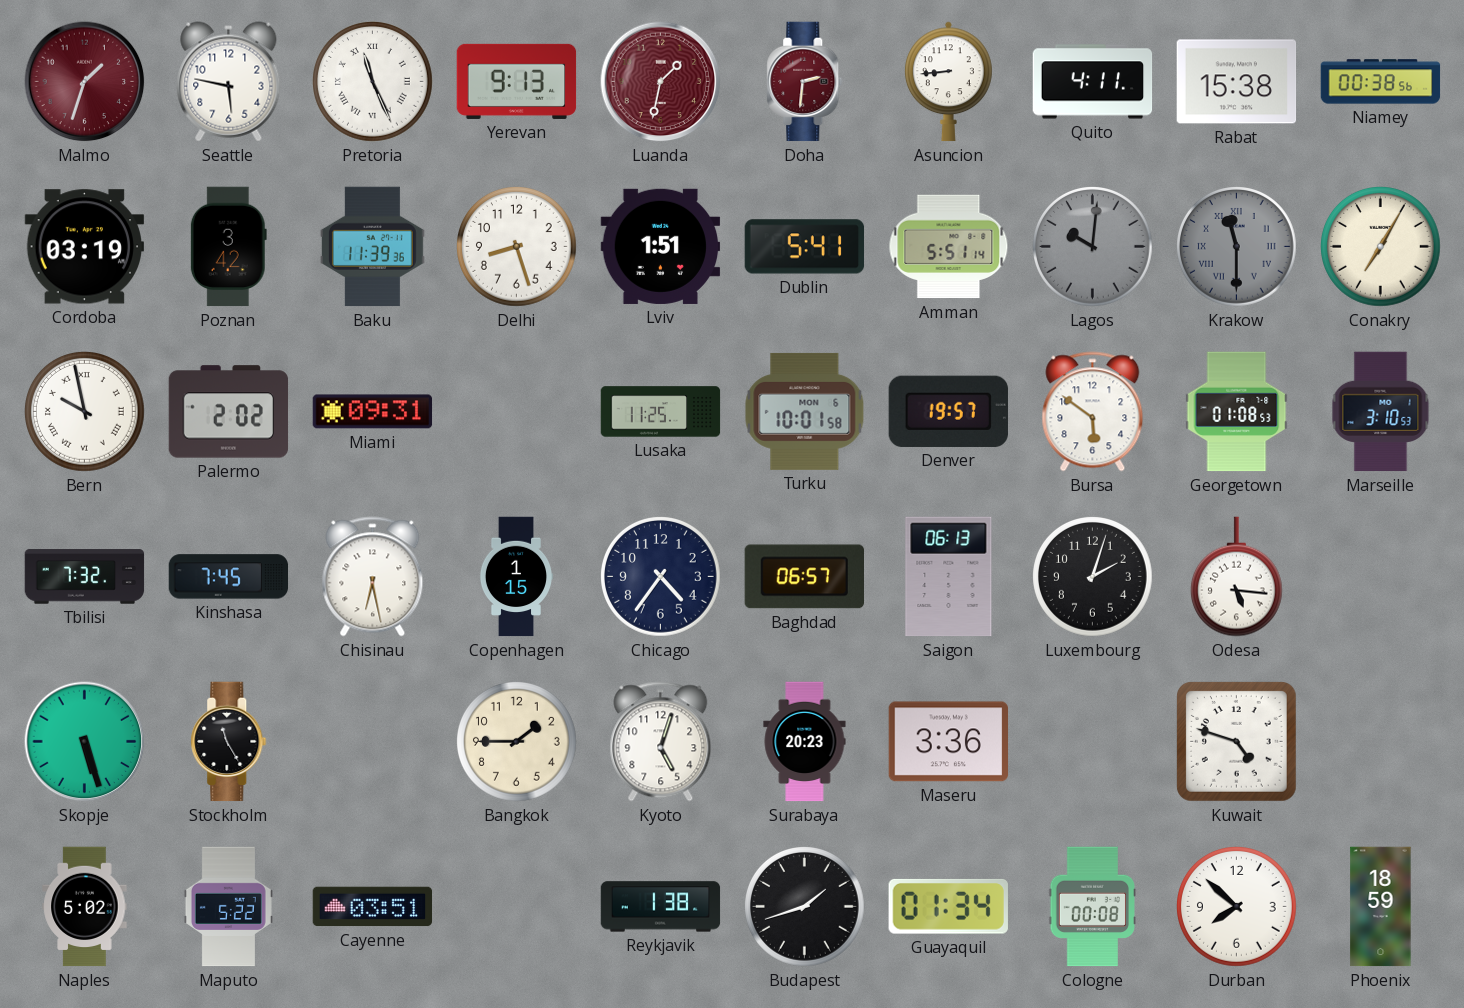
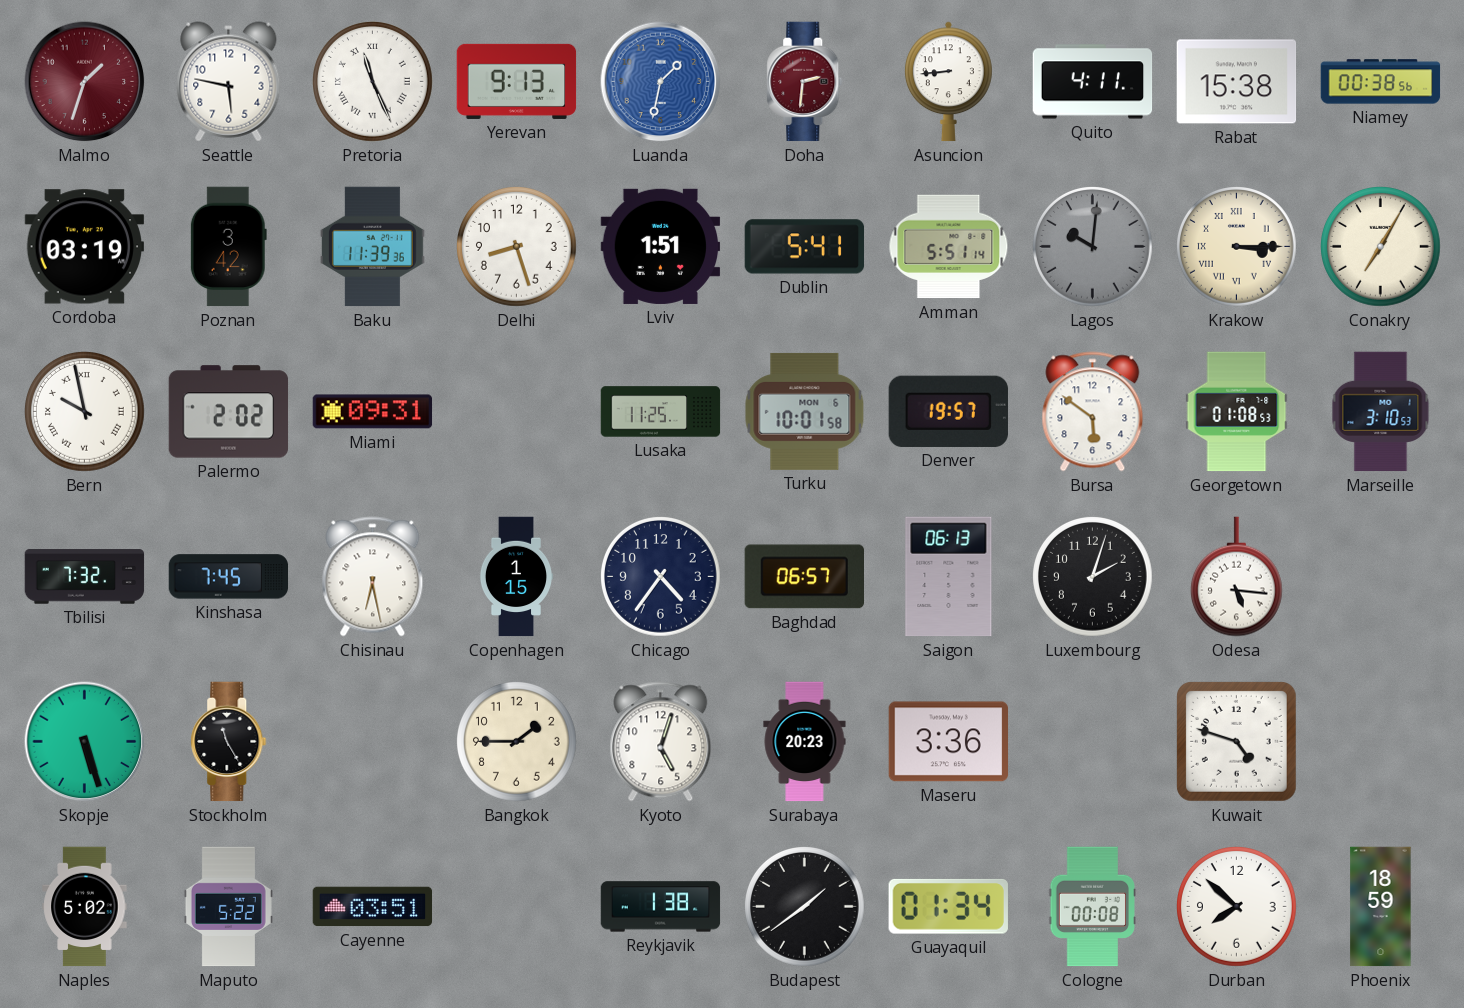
Luanda dial: burgundy -> blue (661, 82)
Krakow: 11:30 -> 3:15 (1237, 247)
Krakow dial: grey -> cream (1237, 247)
Budapest: 1:42 -> 1:39 (805, 907)
